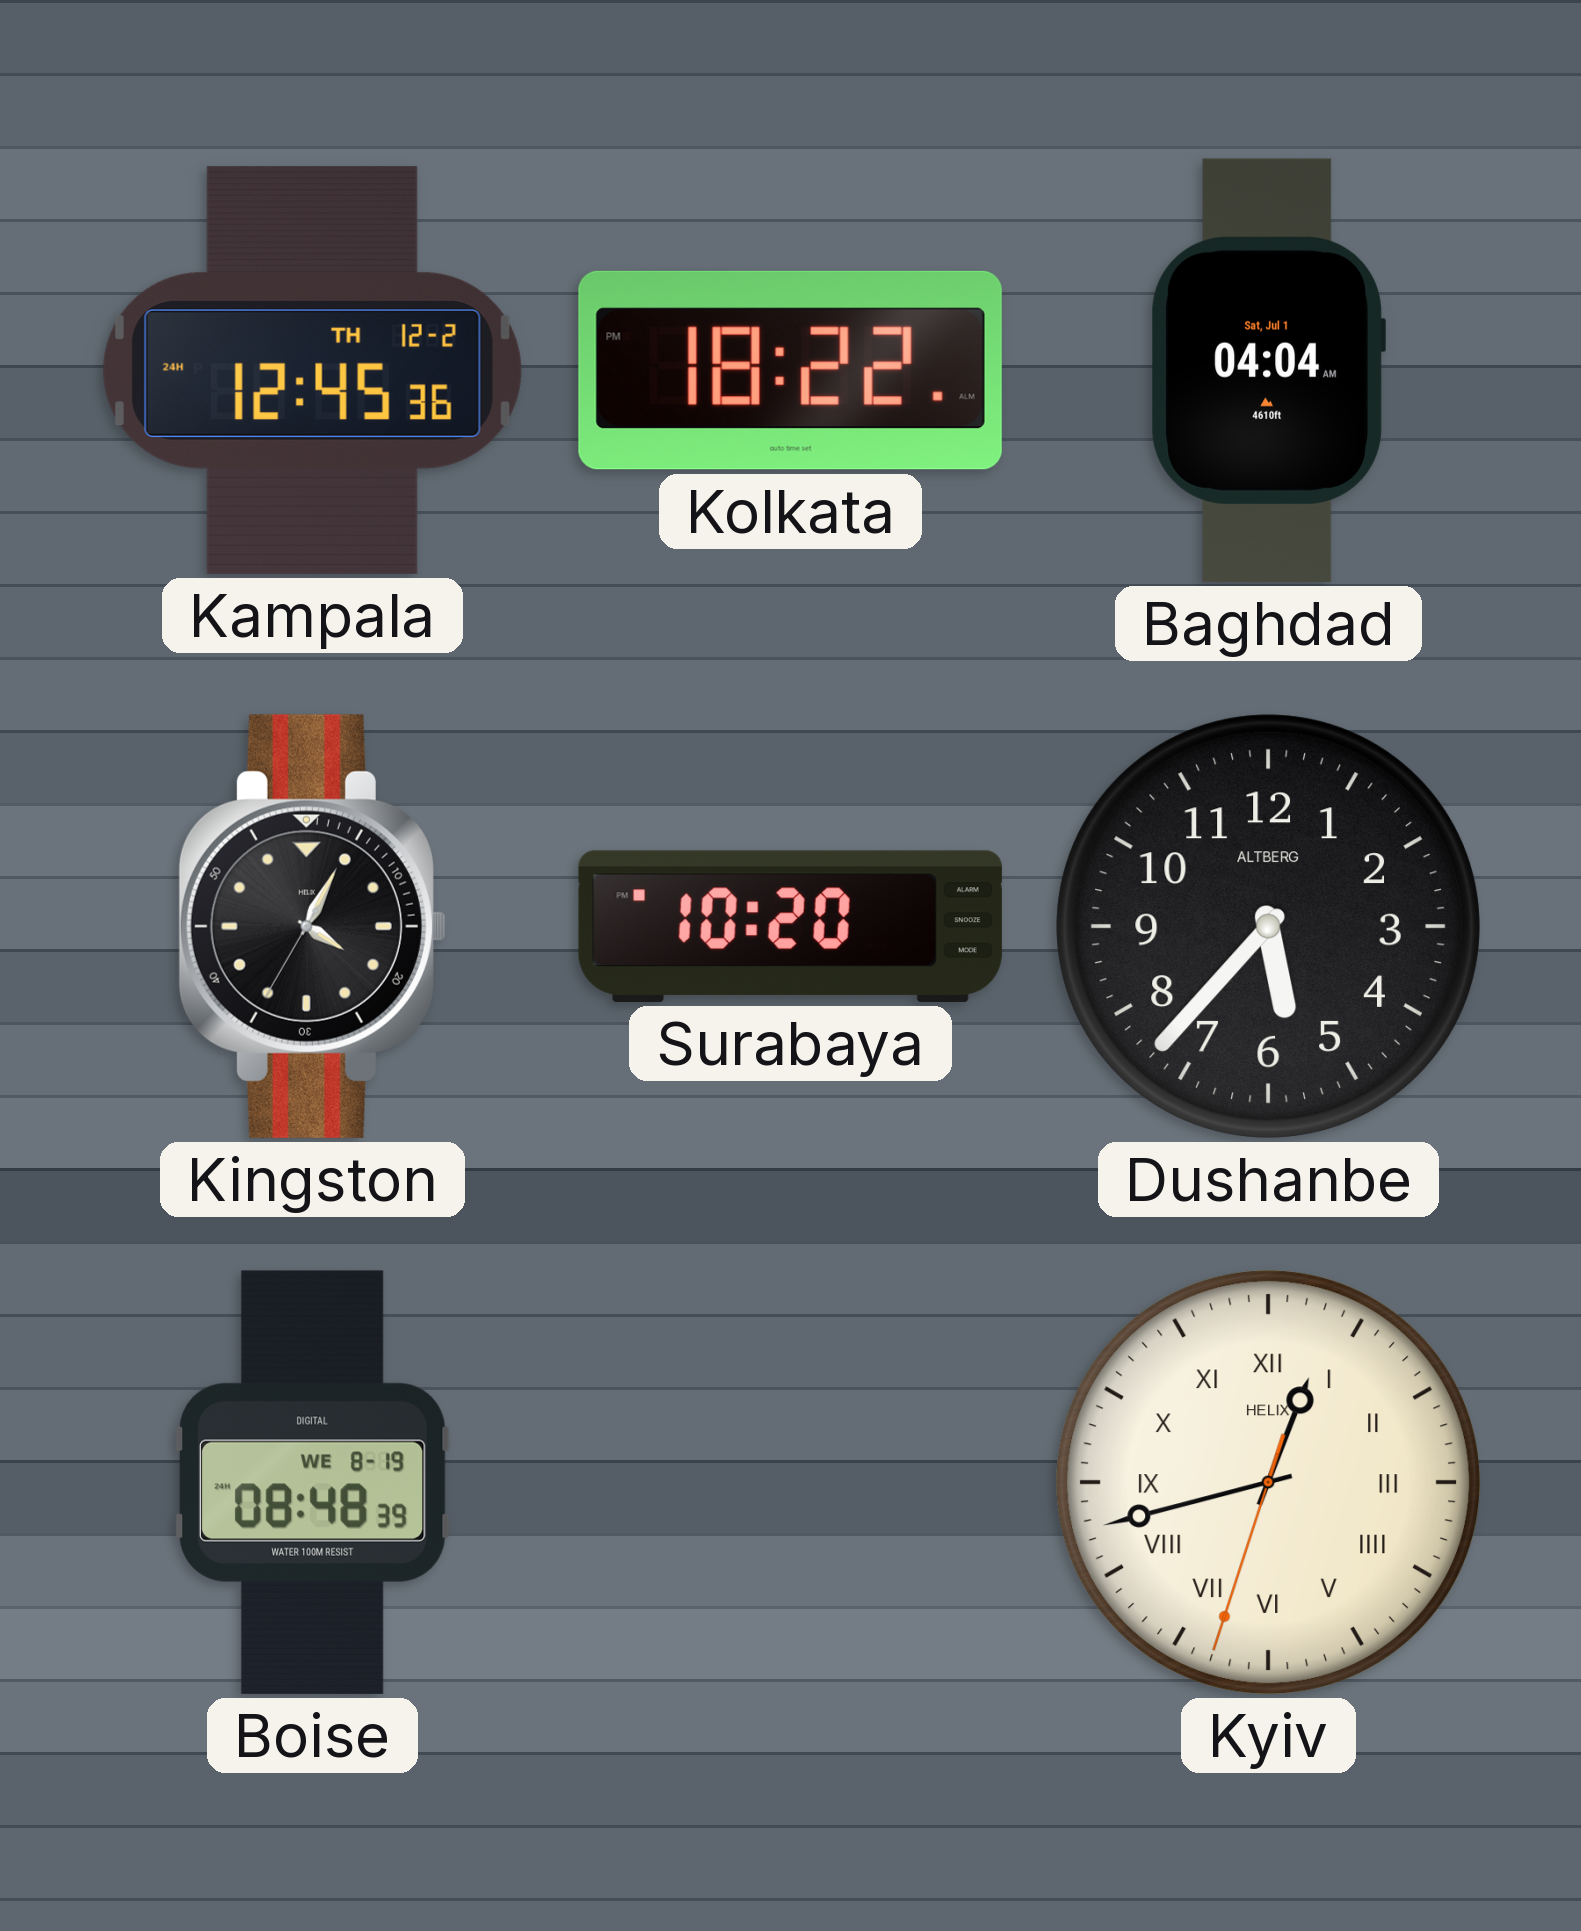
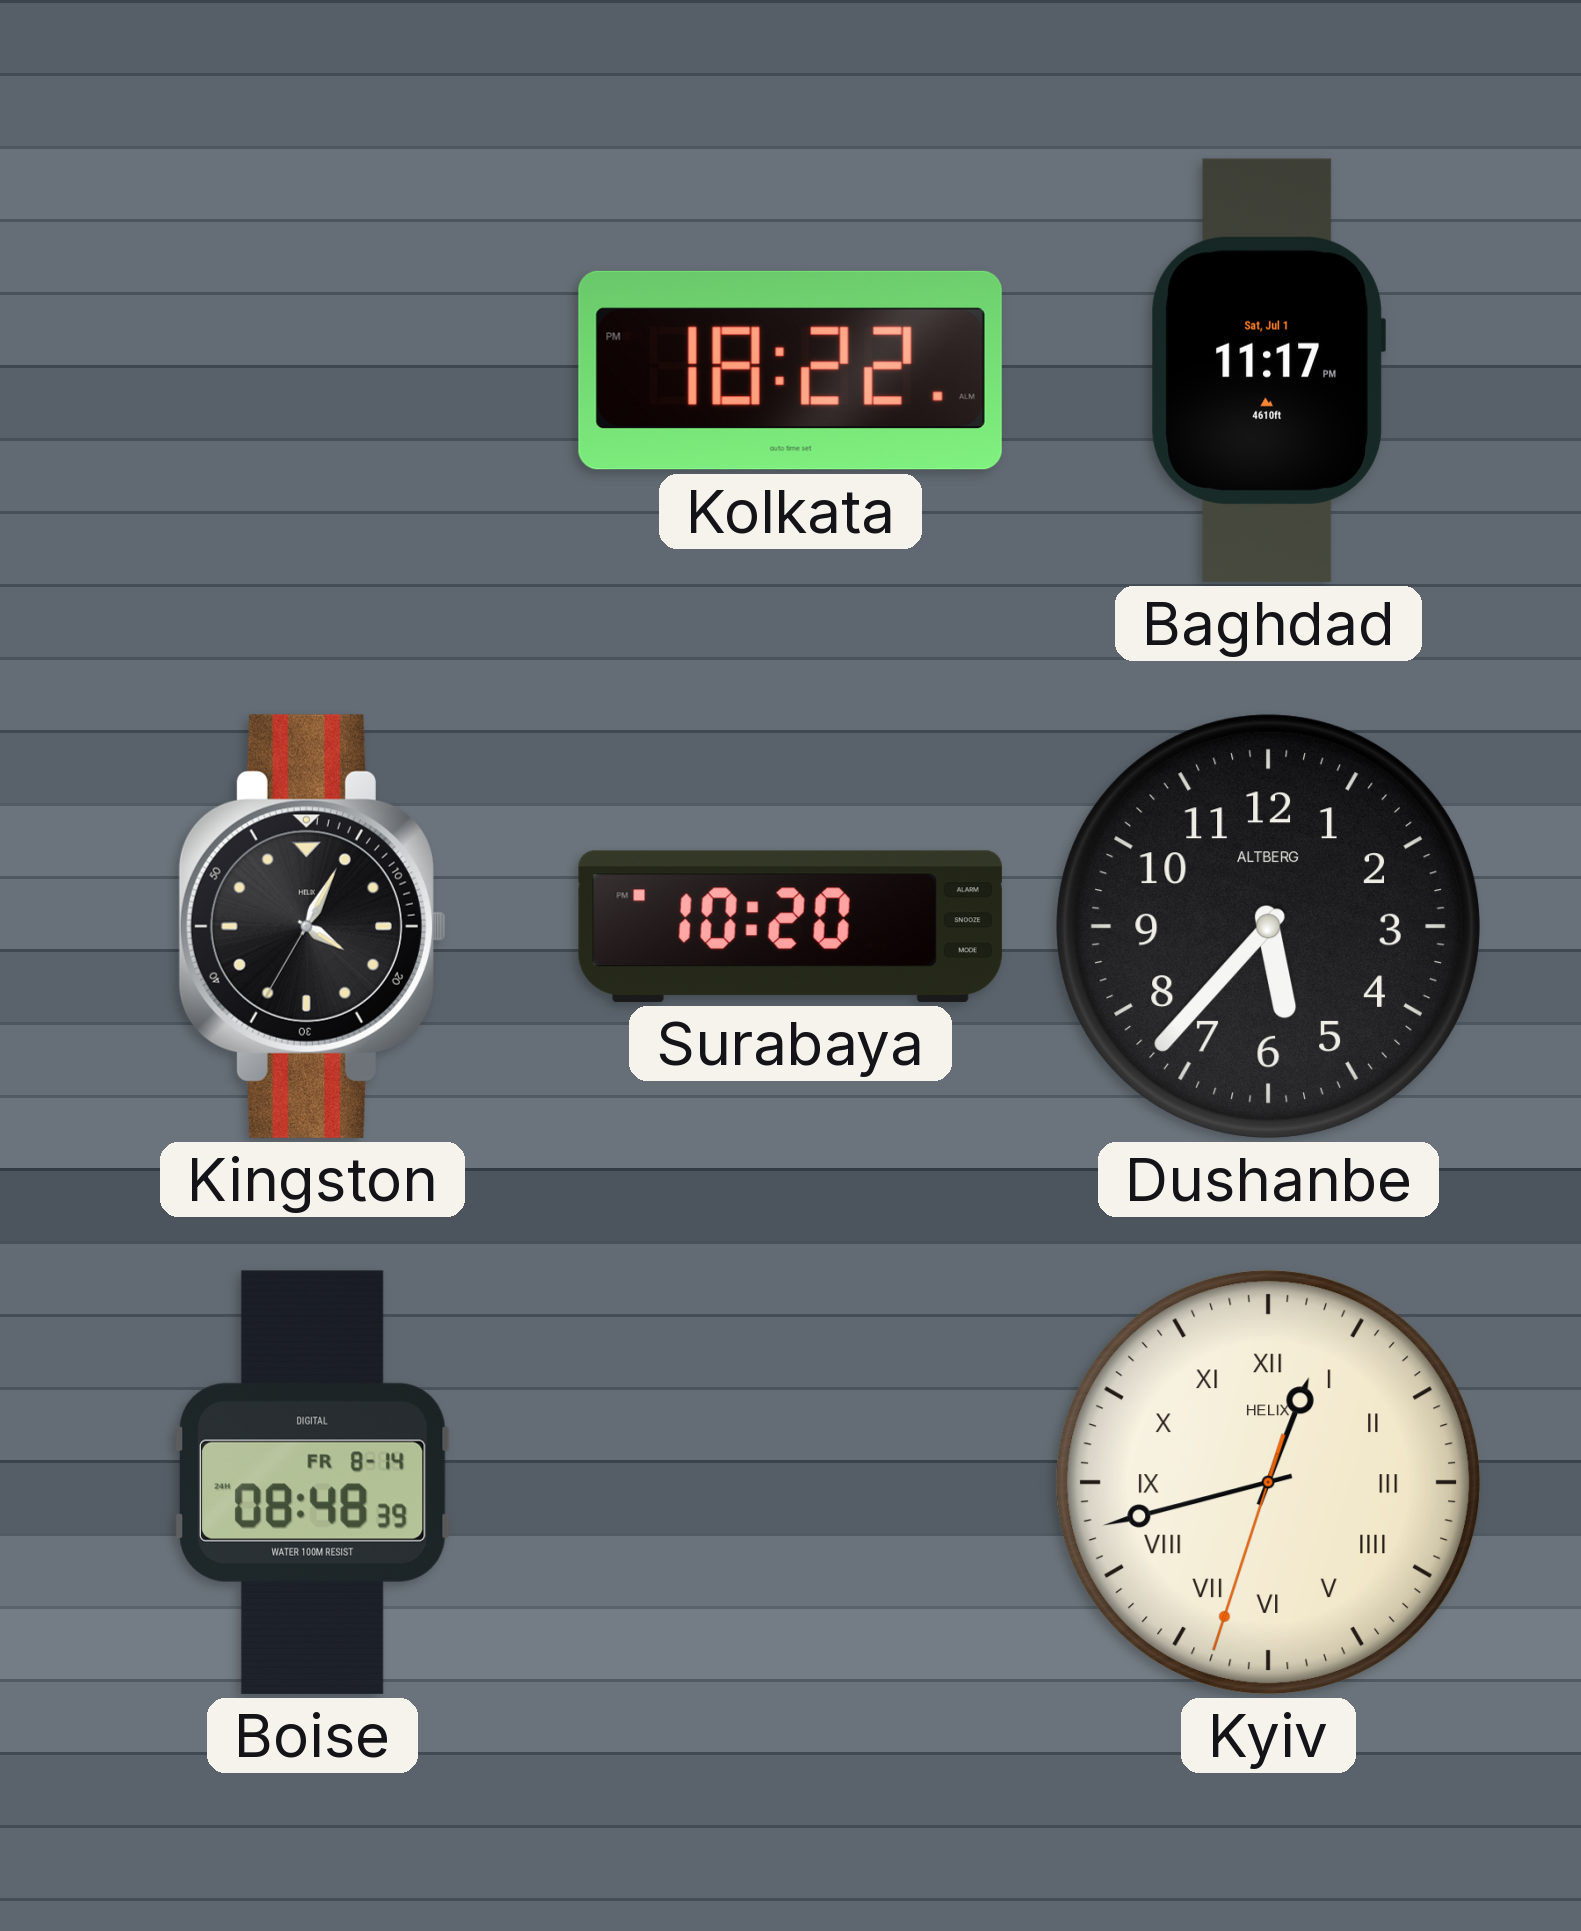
Kampala: 12:45 -> none (313, 370)
Baghdad: 04:04 -> 11:17 (1268, 370)
Boise date: WE 8-19 -> FR 8-14 (312, 1482)
